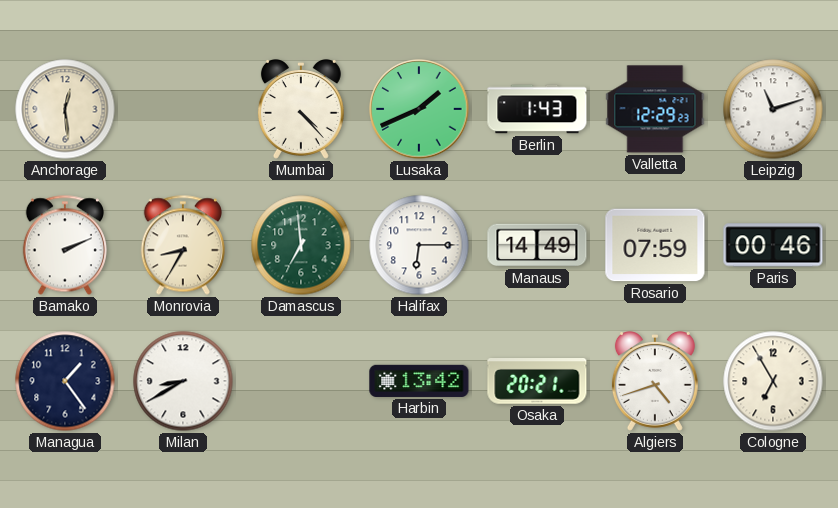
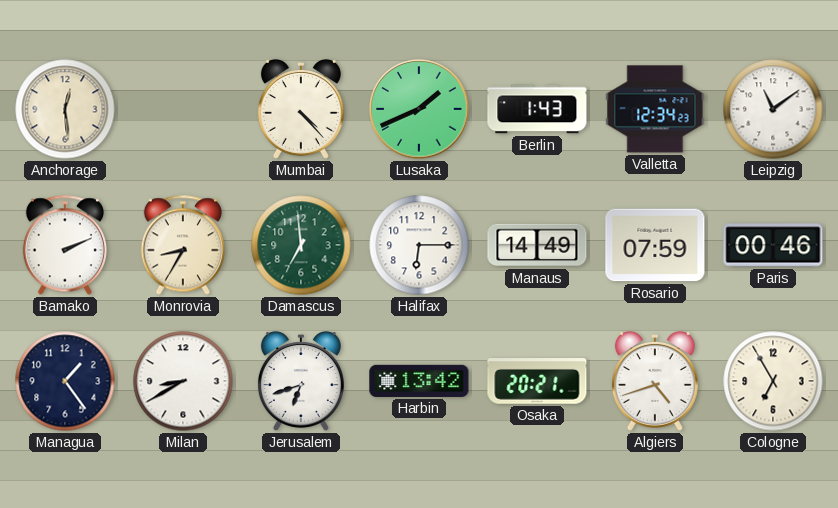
Valletta: 12:29 -> 12:34 (655, 109)
Leipzig: 11:12 -> 11:09 (773, 109)
Jerusalem: none -> 6:42 (301, 382)
